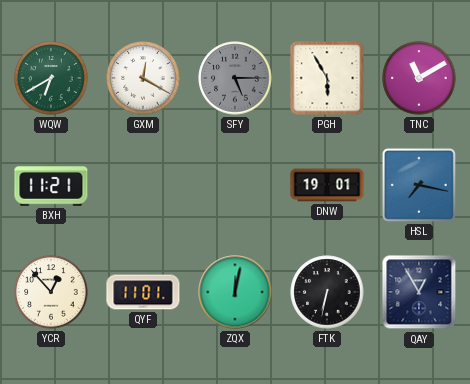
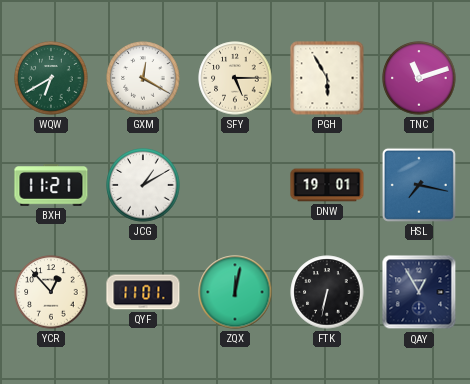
SFY dial: grey -> cream (235, 78)
TNC: 11:10 -> 11:12 (419, 78)
JCG: none -> 1:10 (143, 185)
